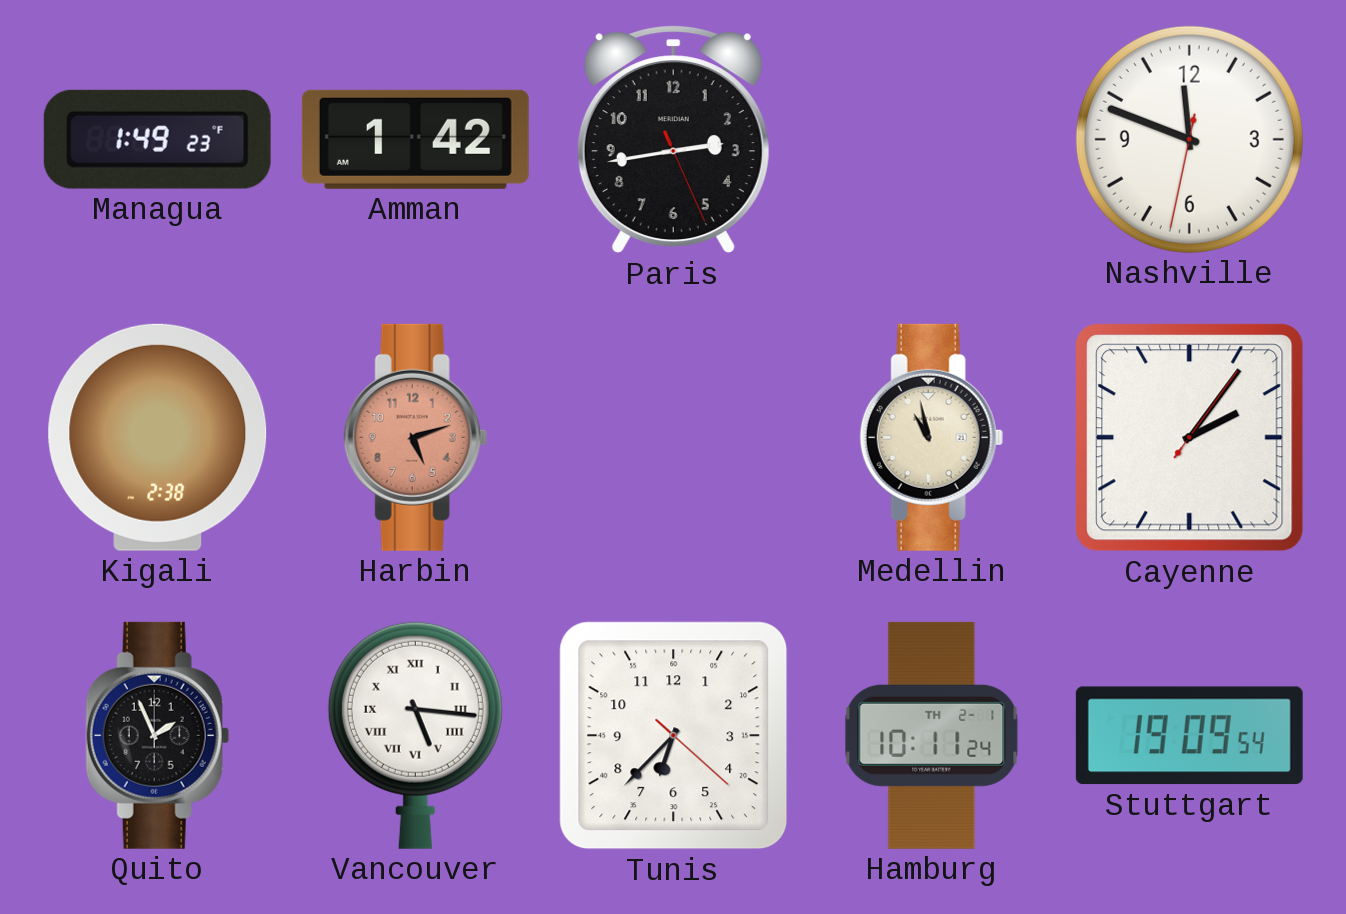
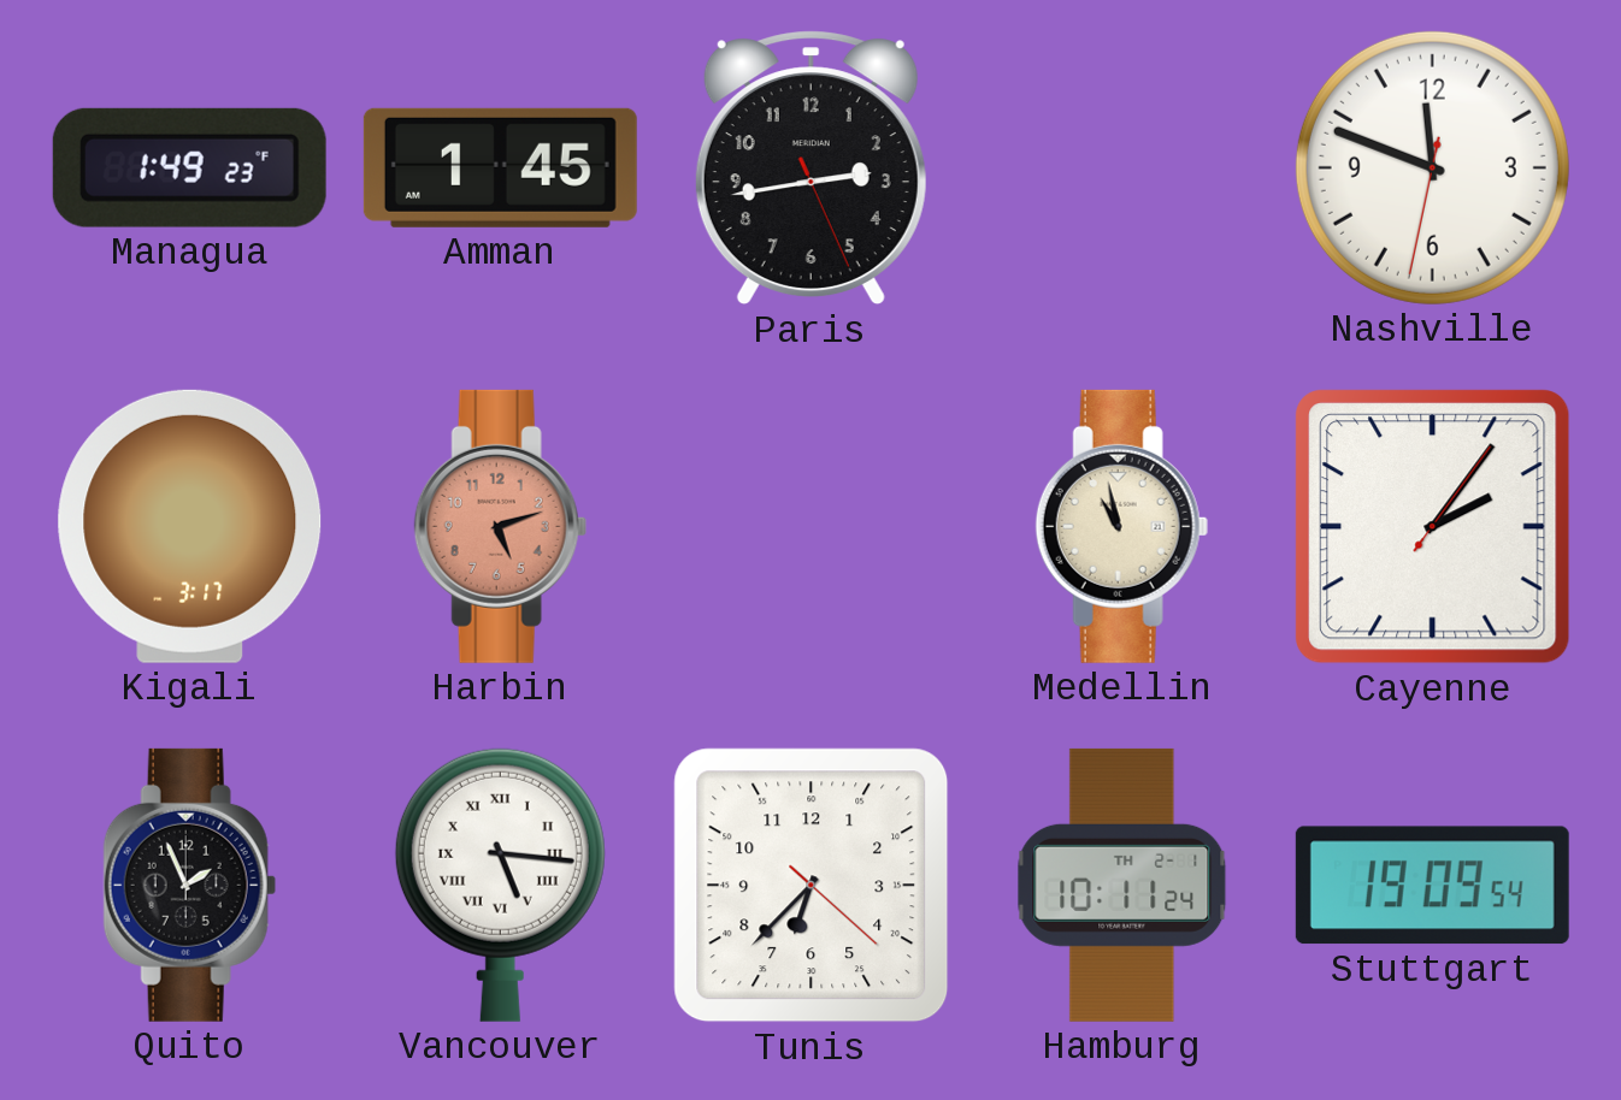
Amman: 1:42 -> 1:45 (500, 167)
Kigali: 2:38 -> 3:17 (190, 526)
